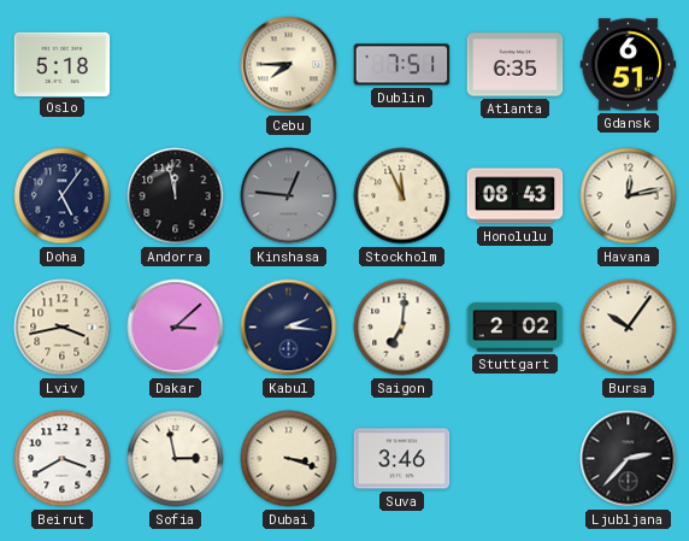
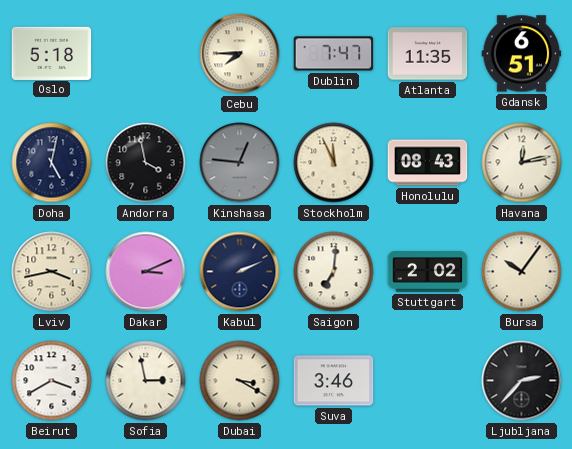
Dublin: 7:51 -> 7:47 (334, 54)
Atlanta: 6:35 -> 11:35 (428, 54)
Doha: 5:06 -> 5:02 (52, 163)
Andorra: 11:58 -> 3:58 (146, 163)
Dakar: 3:08 -> 3:11 (146, 272)
Kabul: 2:16 -> 2:11 (240, 272)
Dubai: 3:18 -> 3:20 (240, 381)
